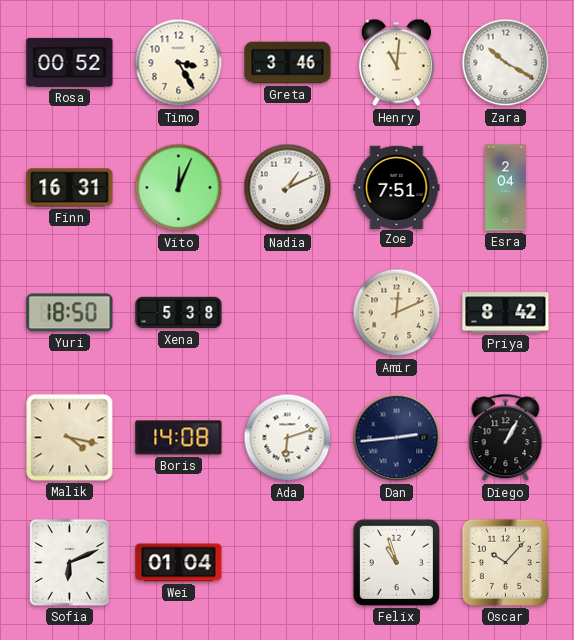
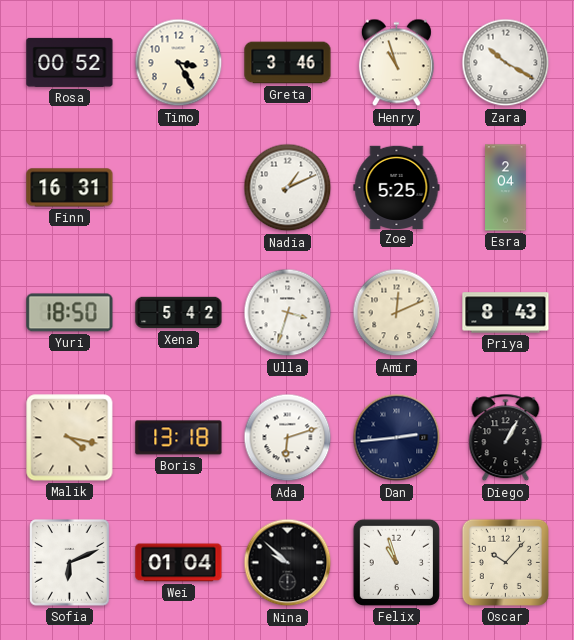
Henry: 11:01 -> 10:57 (396, 63)
Vito: 12:04 -> none (179, 188)
Zoe: 7:51 -> 5:25 (397, 187)
Xena: 5:38 -> 5:42 (179, 313)
Ulla: none -> 3:33 (288, 313)
Priya: 8:42 -> 8:43 (506, 313)
Boris: 14:08 -> 13:18 (179, 438)
Nina: none -> 9:52 (288, 563)
